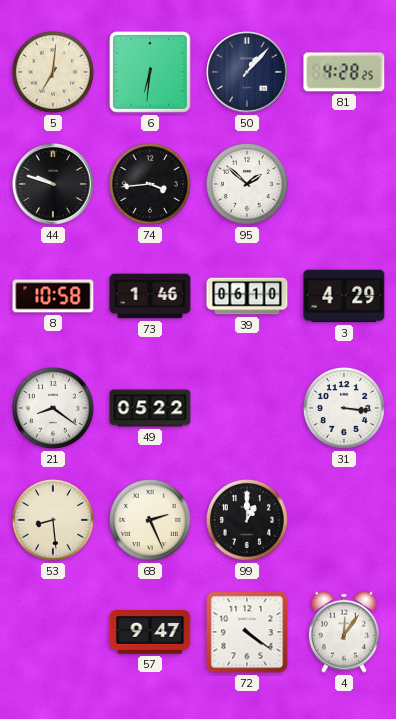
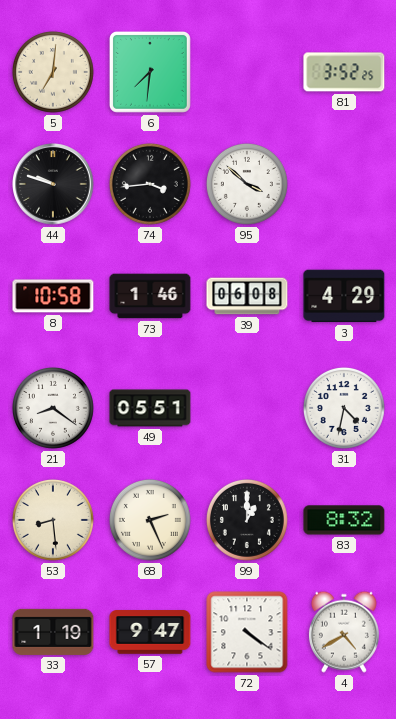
6: 6:31 -> 7:31 (150, 72)
50: 1:07 -> none (247, 72)
81: 4:28 -> 3:52 (344, 72)
95: 1:52 -> 3:52 (247, 184)
39: 06:10 -> 06:08 (247, 296)
49: 05:22 -> 05:51 (150, 408)
31: 3:16 -> 4:32 (344, 408)
83: none -> 8:32 (344, 520)
33: none -> 1:19 (53, 632)
4: 12:06 -> 4:40 (344, 632)
